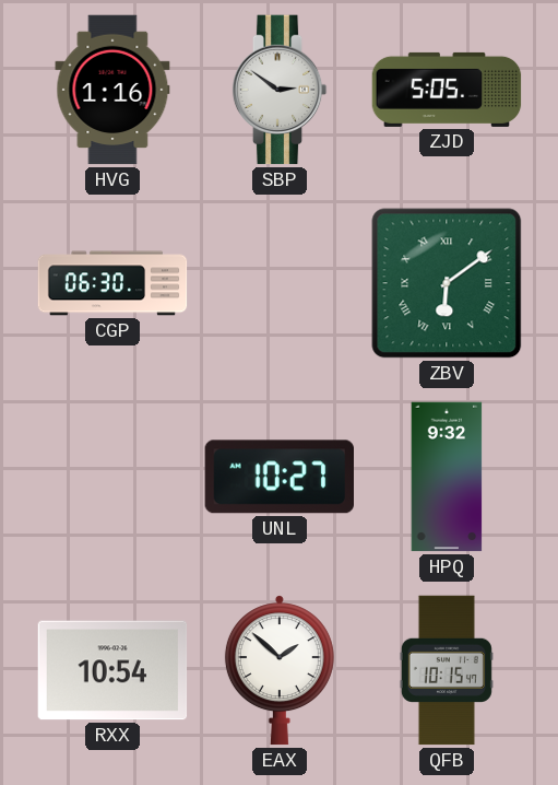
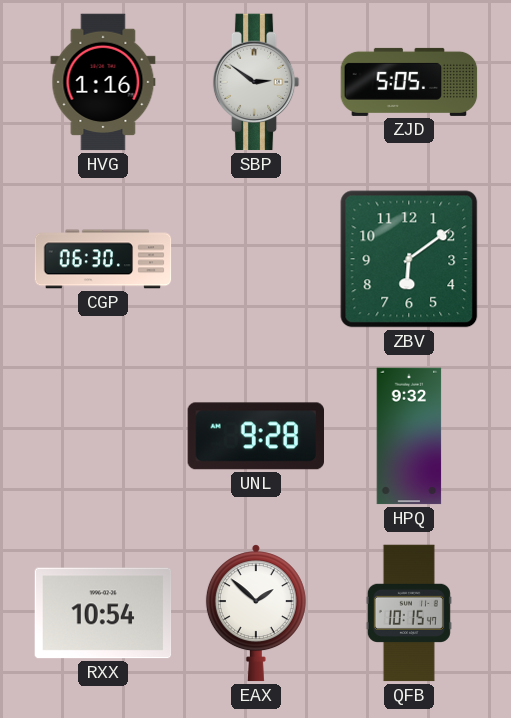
ZBV numerals: Roman -> Arabic (409, 259)
UNL: 10:27 -> 9:28 (255, 436)
